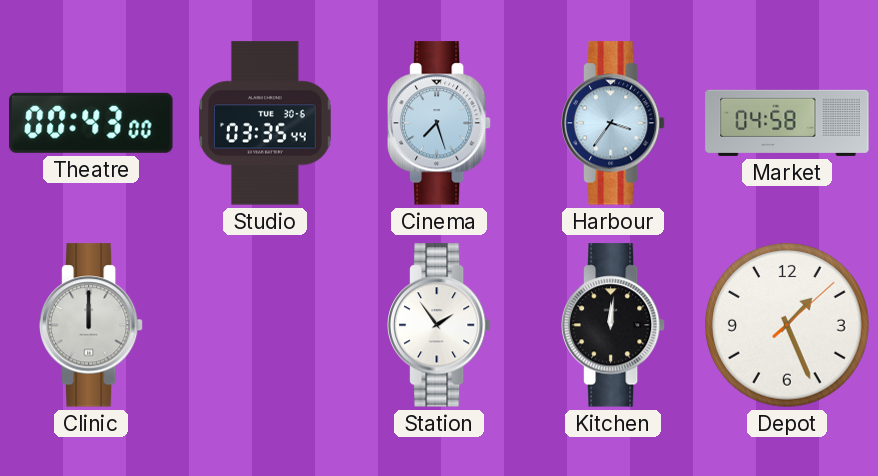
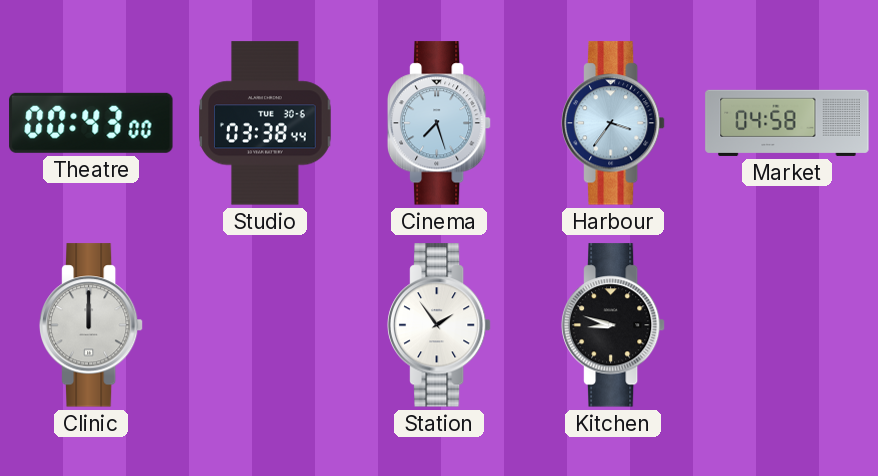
Studio: 03:35 -> 03:38 (265, 123)
Kitchen: 12:01 -> 8:48 (613, 325)
Depot: 1:26 -> none (788, 326)
